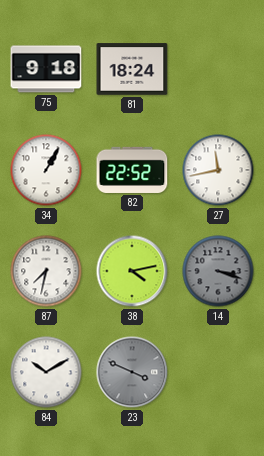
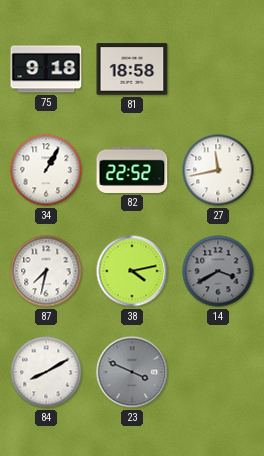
81: 18:24 -> 18:58 (132, 69)
14: 3:18 -> 3:40 (218, 271)
84: 10:10 -> 8:10 (46, 372)
